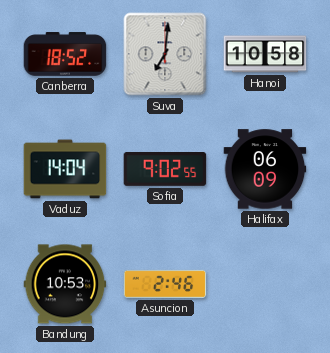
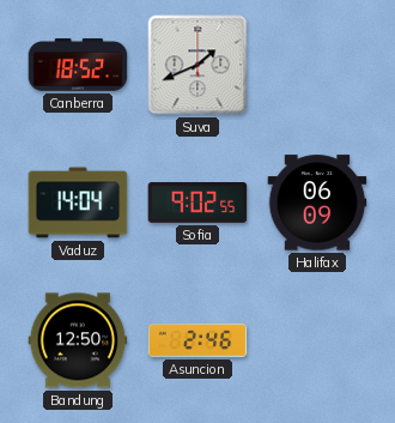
Suva: 7:01 -> 1:41 (197, 65)
Hanoi: 10:58 -> none (265, 54)
Bandung: 10:53 -> 12:50 (78, 340)
